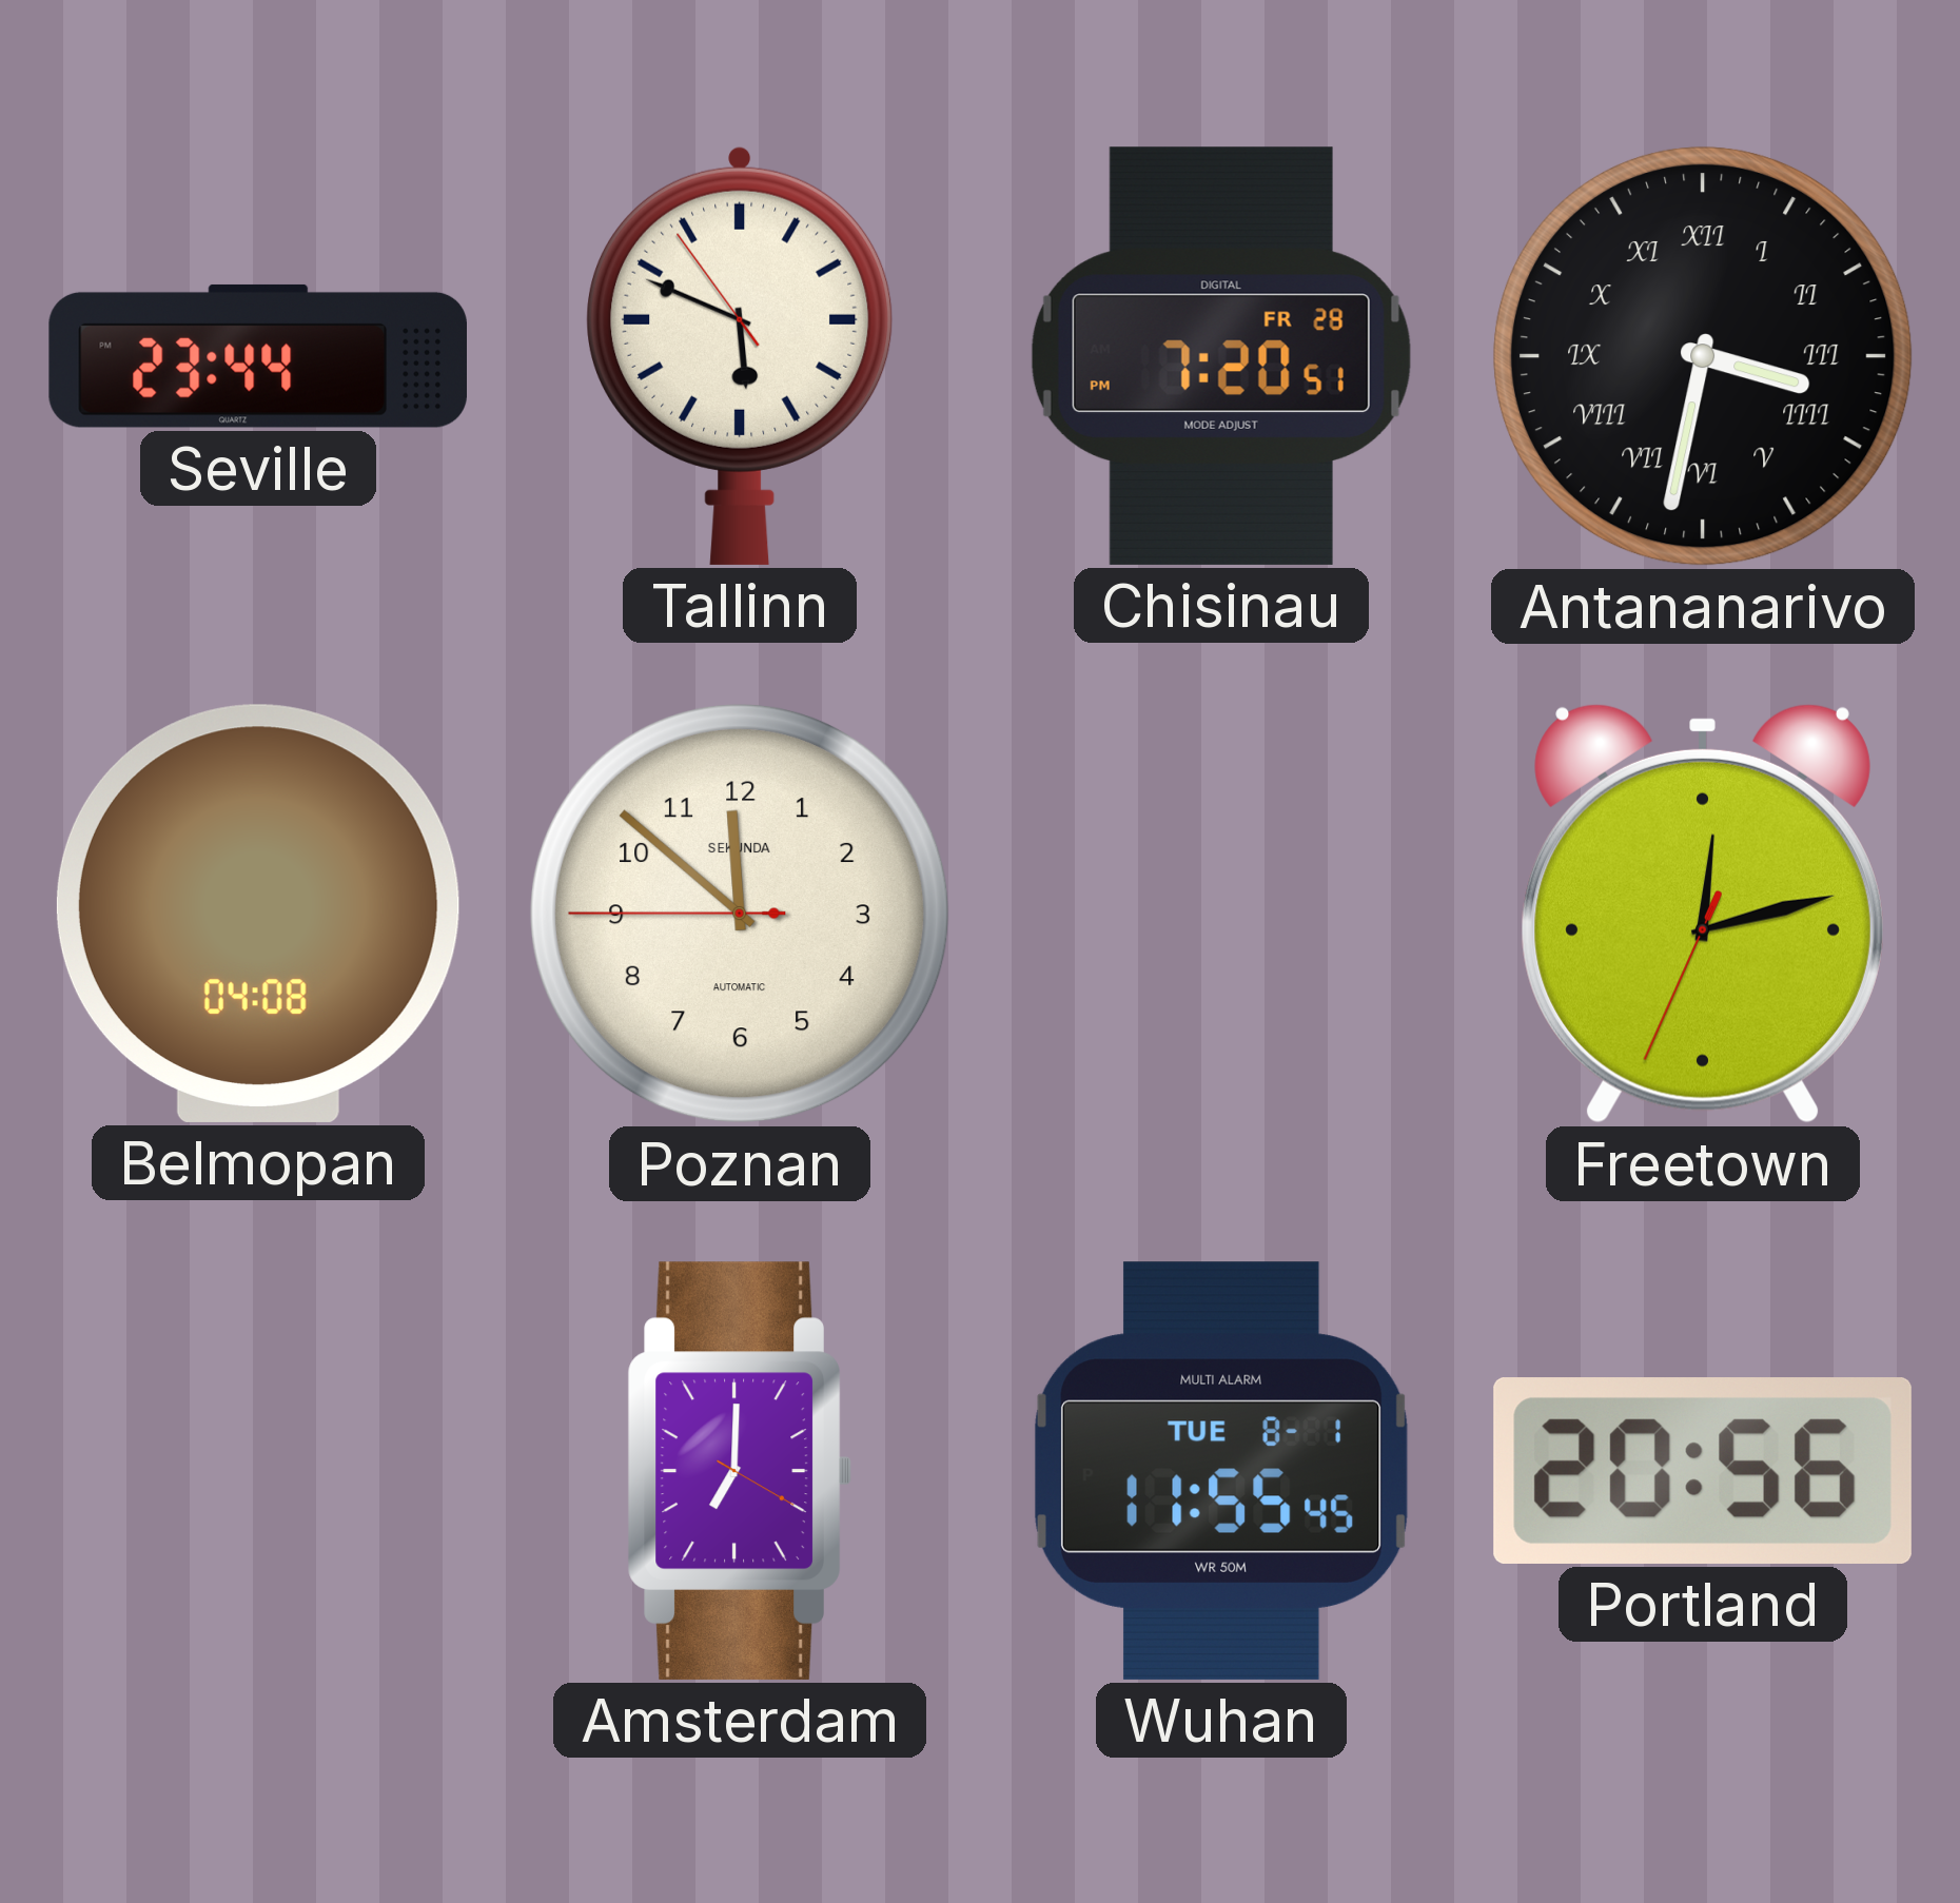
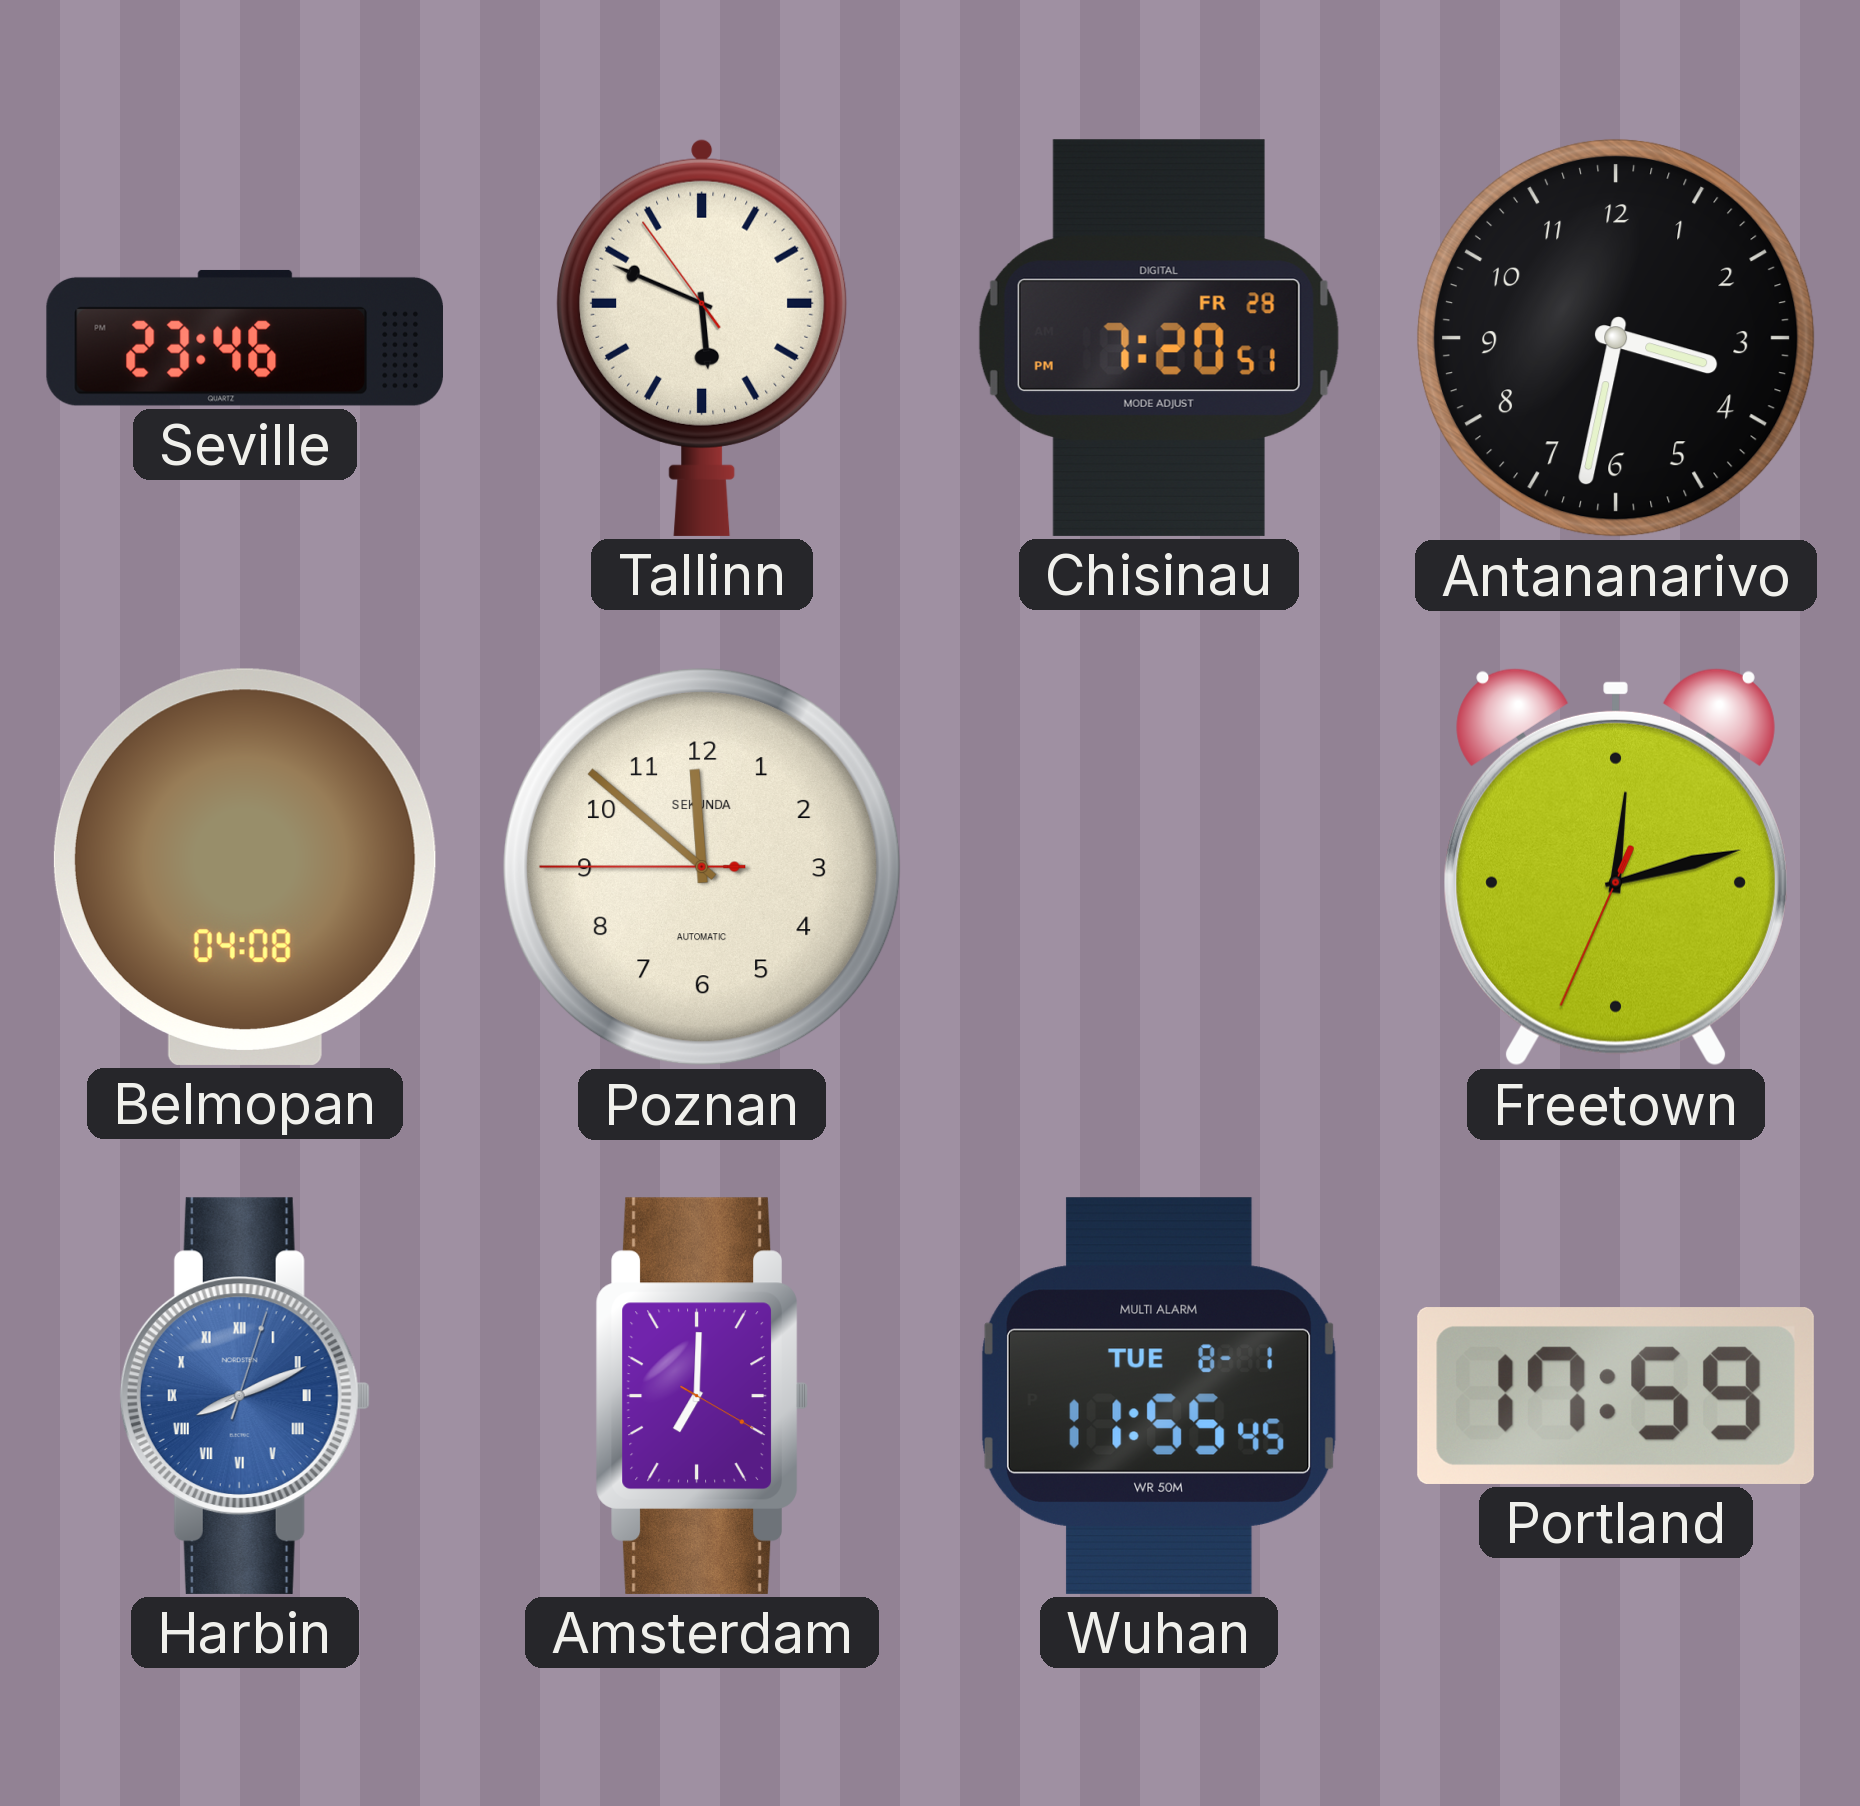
Seville: 23:44 -> 23:46 (244, 338)
Antananarivo numerals: Roman -> Arabic (1616, 338)
Harbin: none -> 8:11 (245, 1396)
Portland: 20:56 -> 17:59 (1616, 1396)
